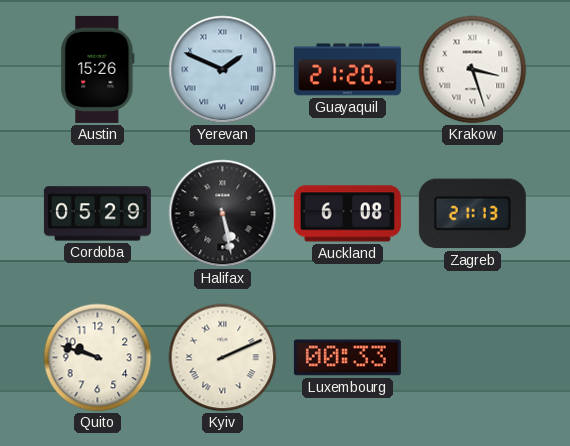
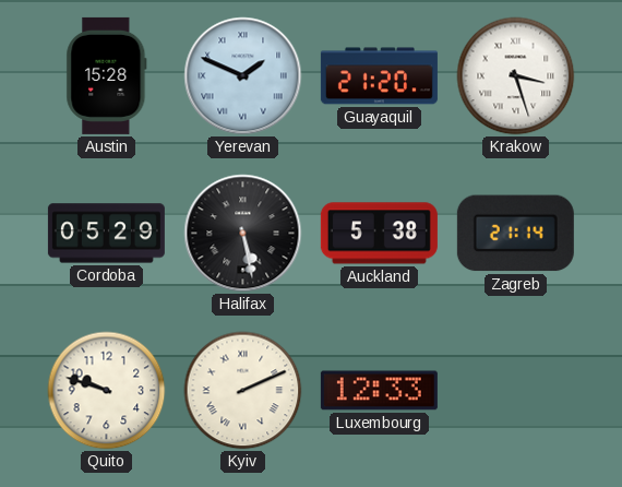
Austin: 15:26 -> 15:28 (107, 75)
Auckland: 6:08 -> 5:38 (379, 234)
Zagreb: 21:13 -> 21:14 (515, 234)
Luxembourg: 00:33 -> 12:33 (379, 391)
